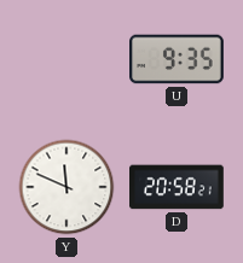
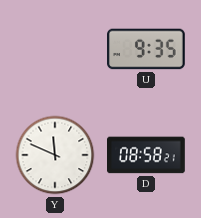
D: 20:58 -> 08:58 (146, 155)
